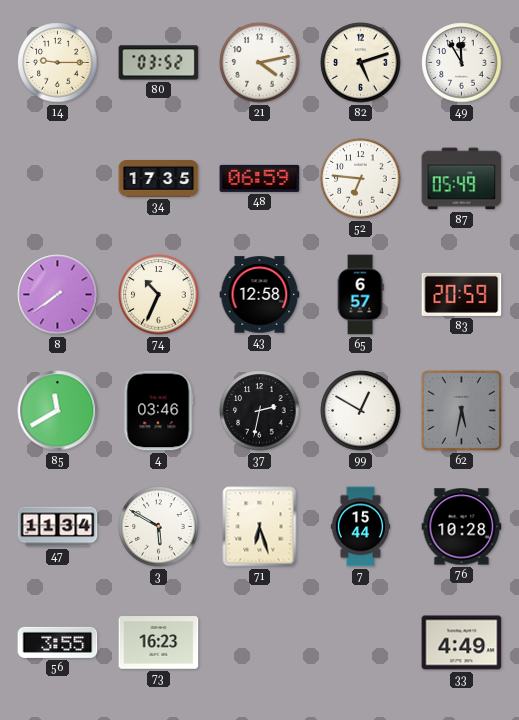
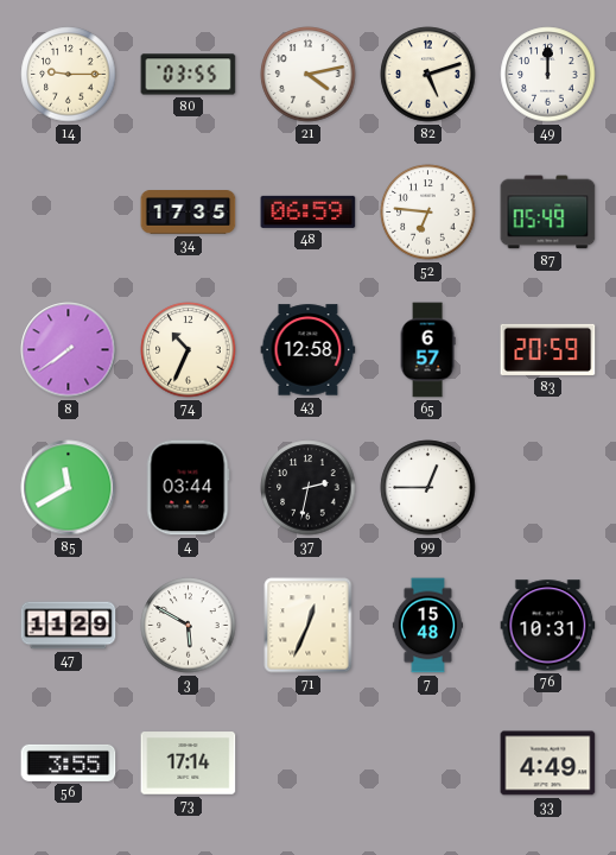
80: 03:52 -> 03:55 (189, 75)
49: 11:55 -> 12:00 (548, 75)
4: 03:46 -> 03:44 (188, 488)
99: 12:50 -> 12:45 (428, 488)
62: 5:32 -> none (461, 410)
47: 11:34 -> 11:29 (69, 626)
71: 6:27 -> 12:34 (309, 626)
7: 15:44 -> 15:48 (428, 626)
76: 10:28 -> 10:31 (548, 626)
73: 16:23 -> 17:14 (189, 764)
